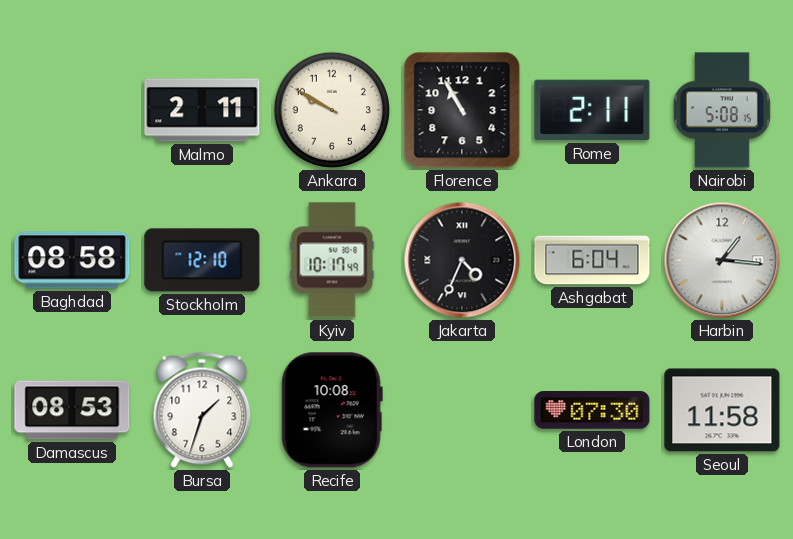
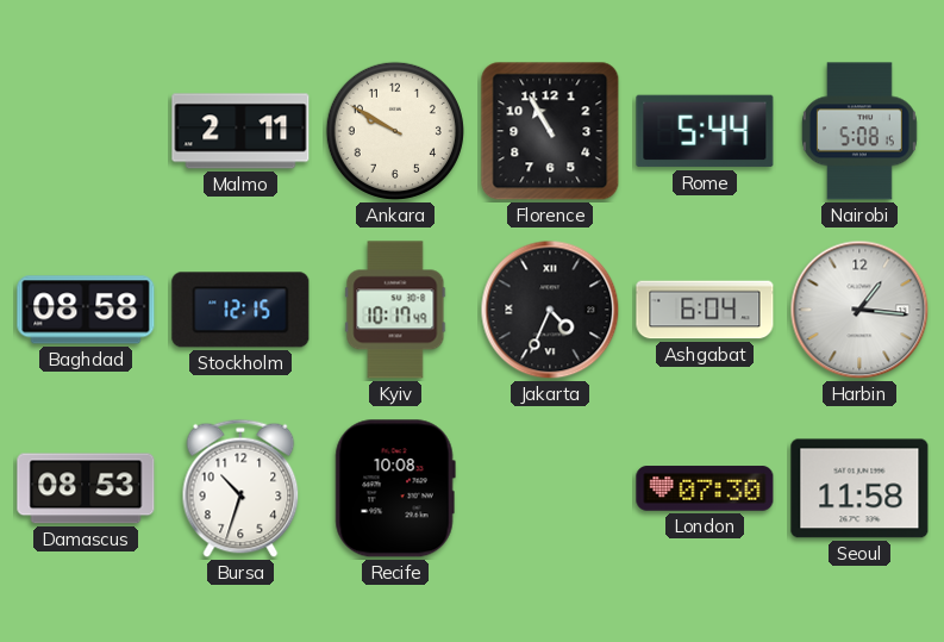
Rome: 2:11 -> 5:44 (705, 131)
Stockholm: 12:10 -> 12:15 (240, 310)
Bursa: 1:33 -> 10:33 (240, 488)
